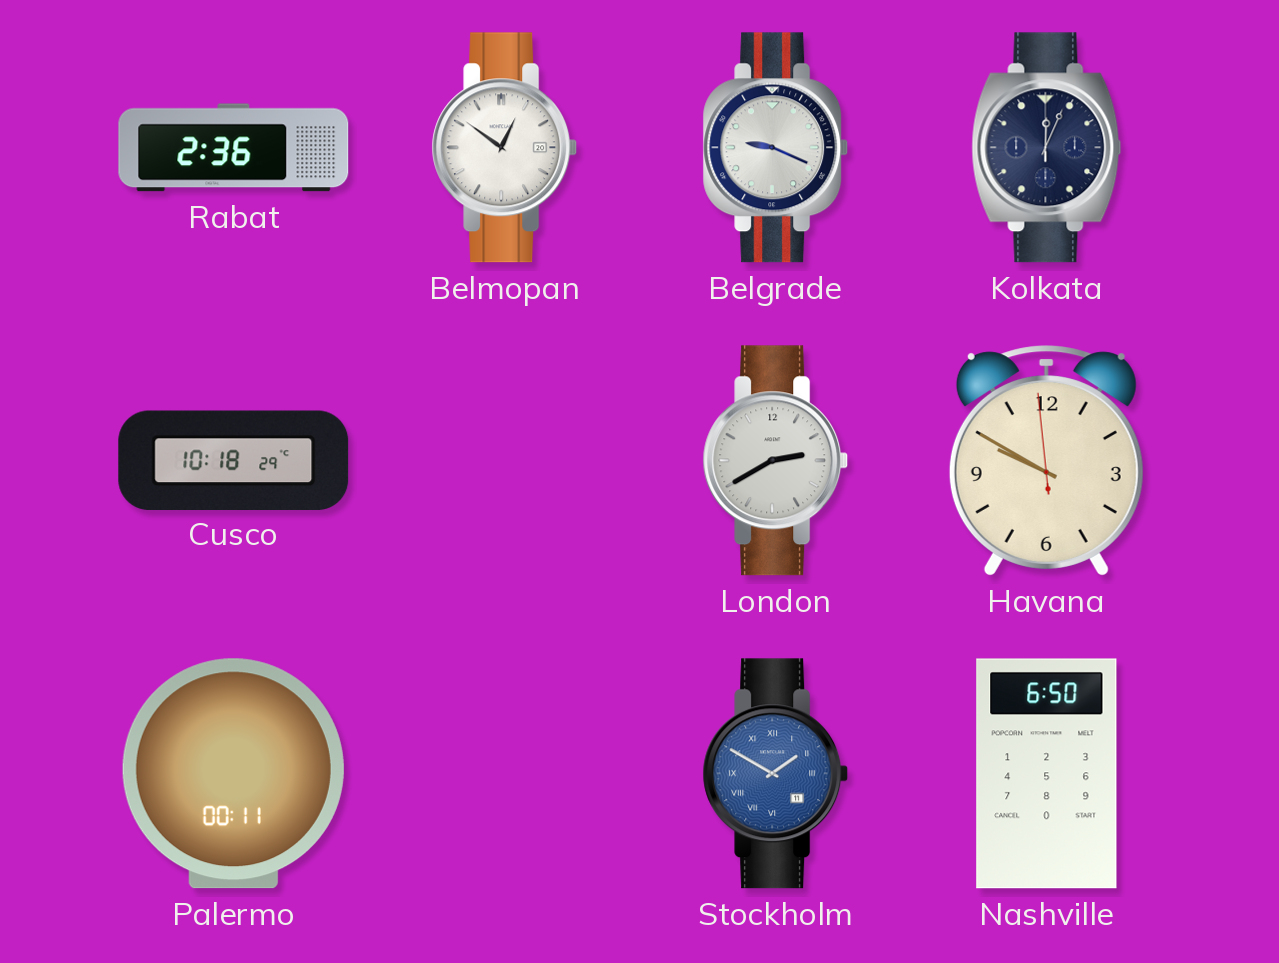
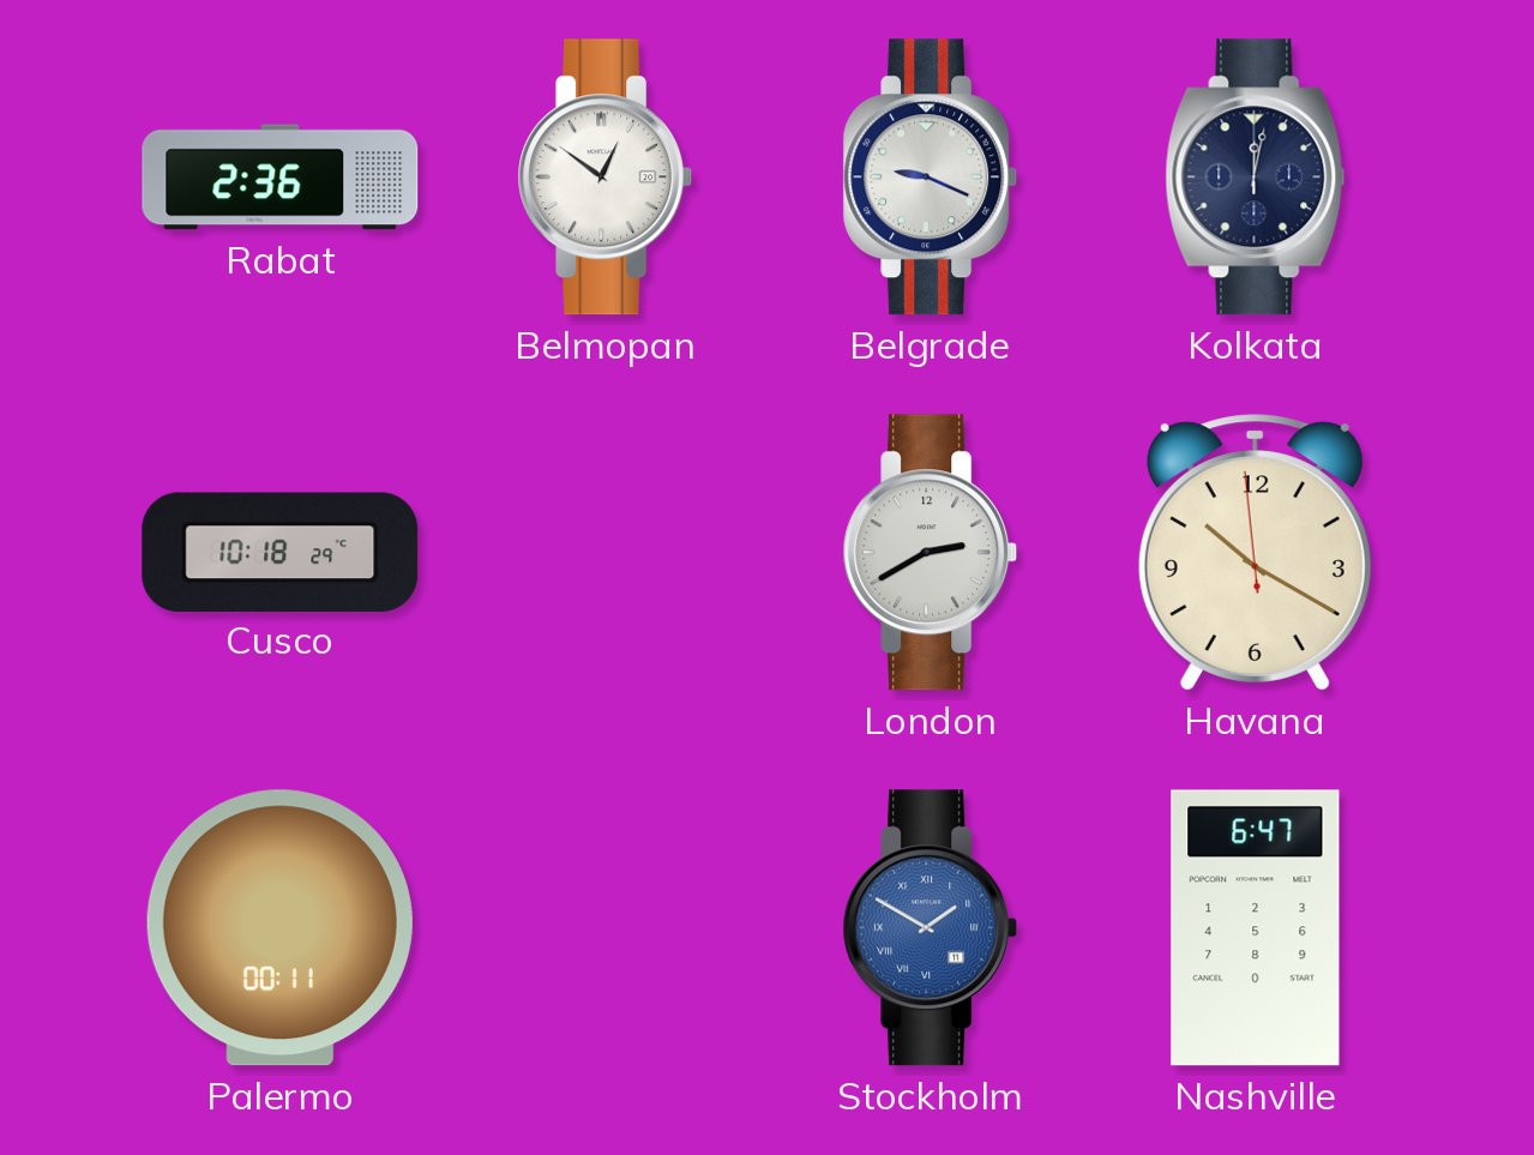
Kolkata: 12:04 -> 12:02 (1256, 178)
Havana: 9:49 -> 10:19 (1255, 553)
Nashville: 6:50 -> 6:47 (1256, 928)
